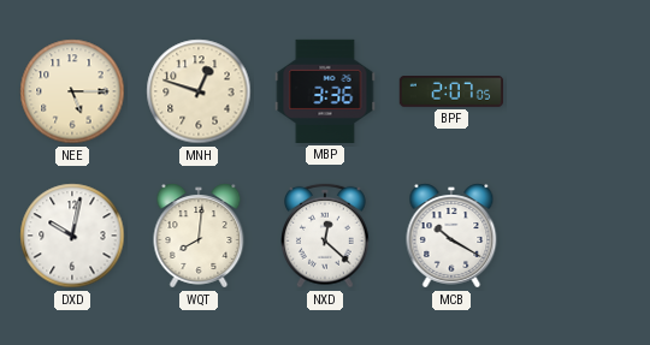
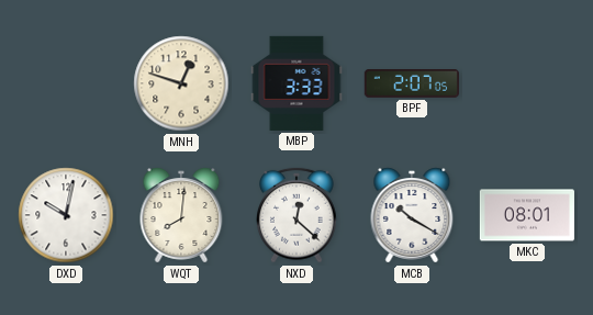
NEE: 5:15 -> none (72, 91)
MBP: 3:36 -> 3:33 (296, 83)
MKC: none -> 08:01 (527, 215)
